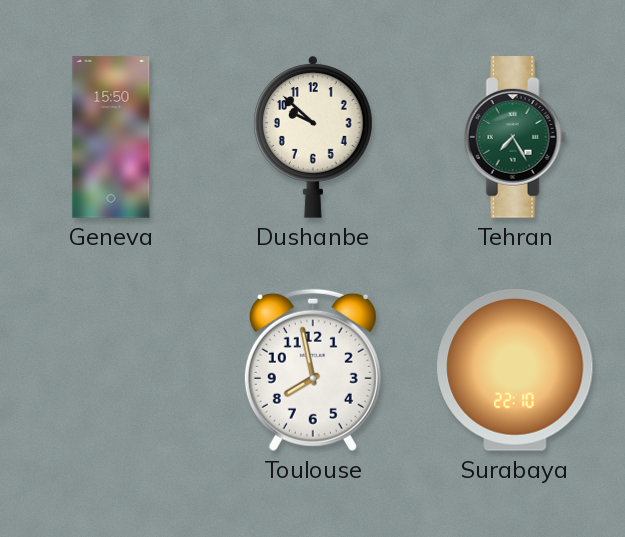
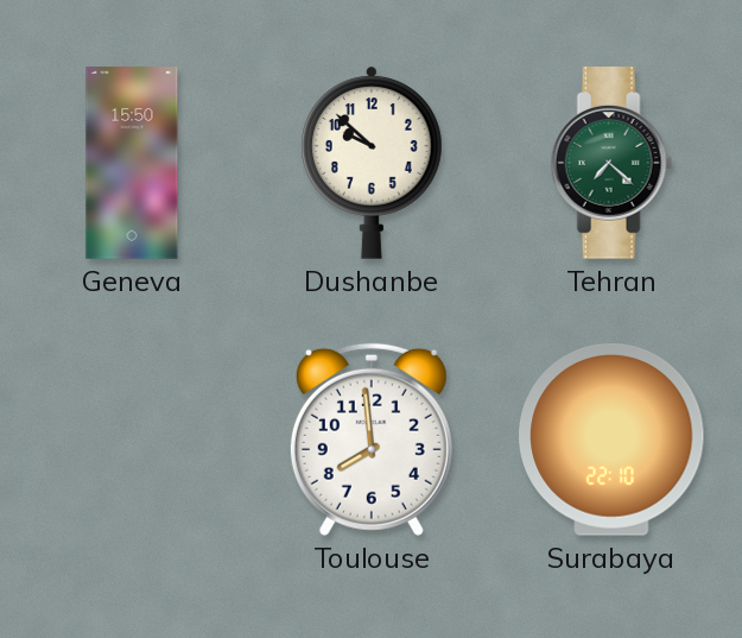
Tehran: 7:25 -> 7:22 (611, 163)
Toulouse: 7:58 -> 7:59 (372, 440)
